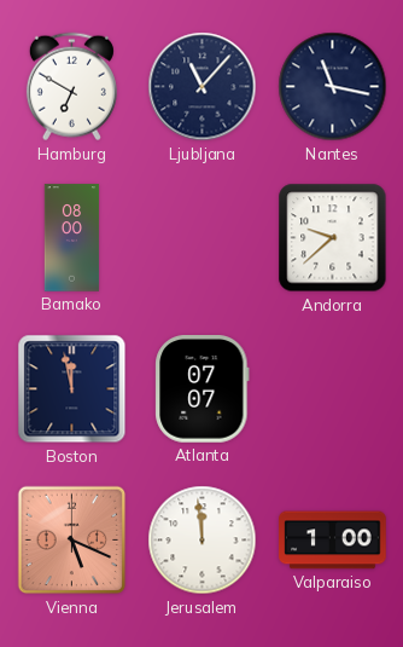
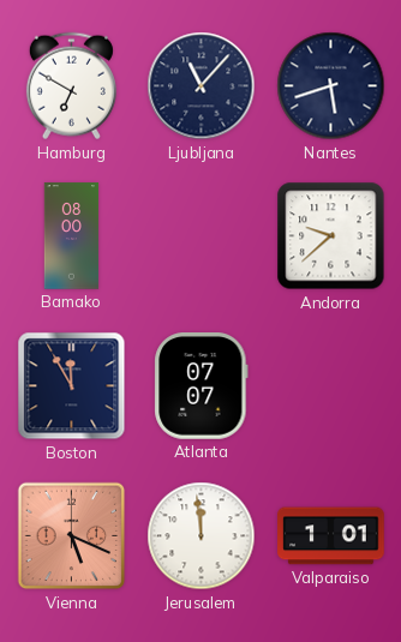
Nantes: 11:17 -> 5:42 (331, 86)
Boston: 11:58 -> 11:55 (72, 386)
Valparaiso: 1:00 -> 1:01 (331, 536)
